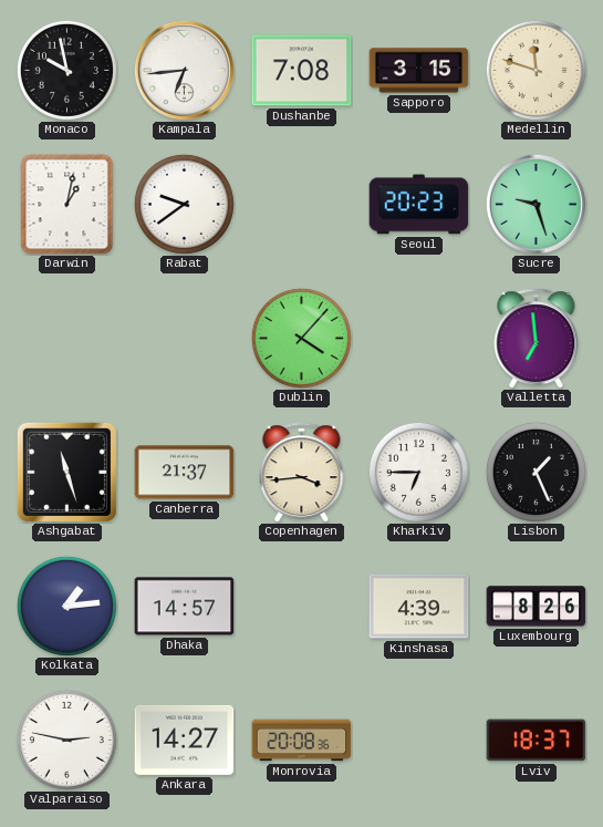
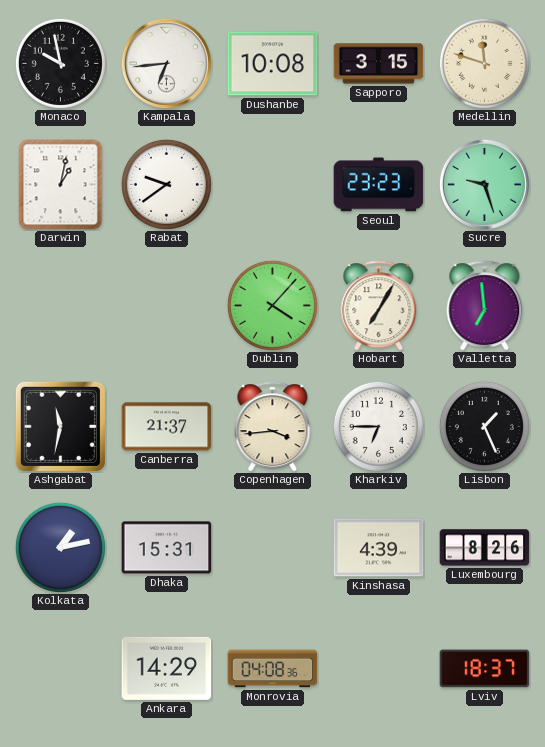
Dushanbe: 7:08 -> 10:08 (273, 64)
Seoul: 20:23 -> 23:23 (379, 185)
Hobart: none -> 7:05 (379, 306)
Ashgabat: 11:27 -> 11:32 (60, 426)
Kolkata: 1:14 -> 1:13 (60, 547)
Dhaka: 14:57 -> 15:31 (167, 548)
Valparaiso: 2:47 -> none (66, 740)
Ankara: 14:27 -> 14:29 (167, 668)
Monrovia: 20:08 -> 04:08 (273, 669)
